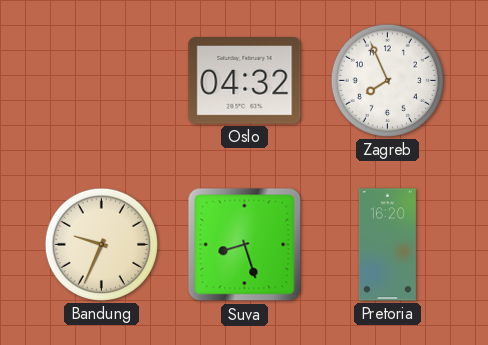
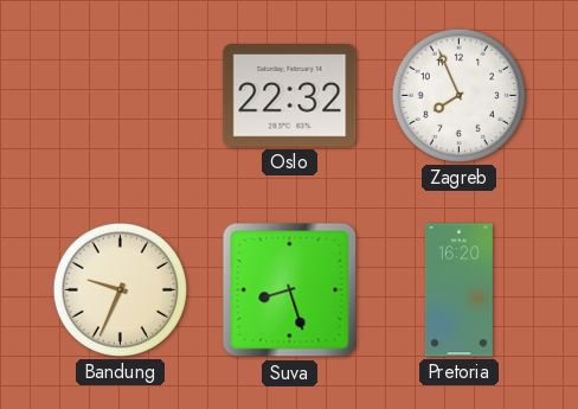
Oslo: 04:32 -> 22:32 (290, 96)
